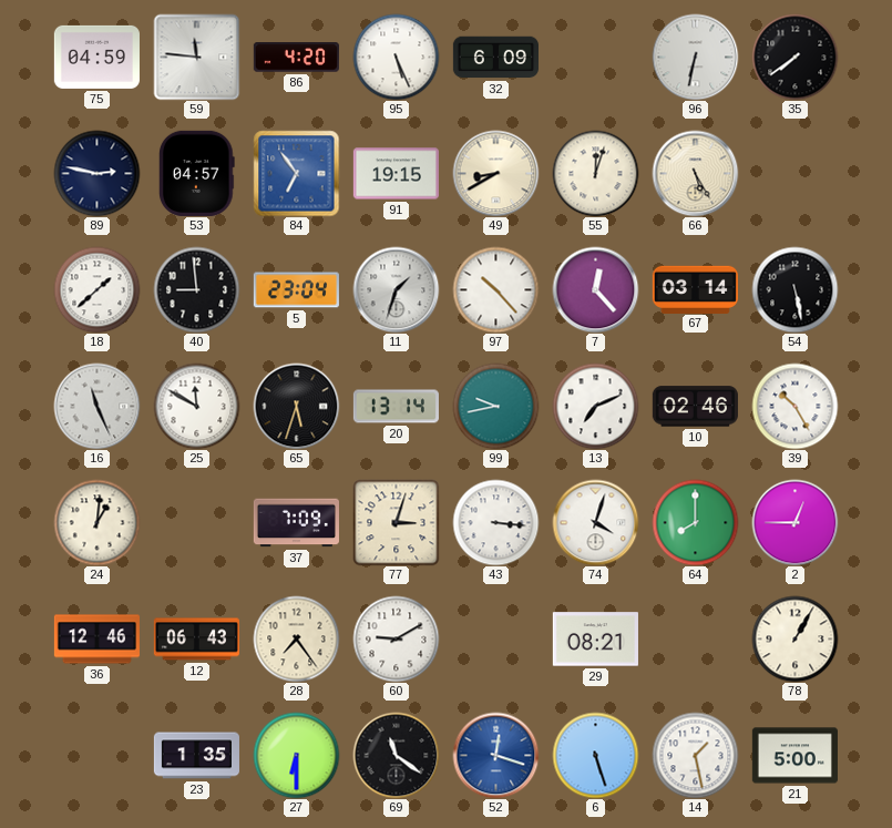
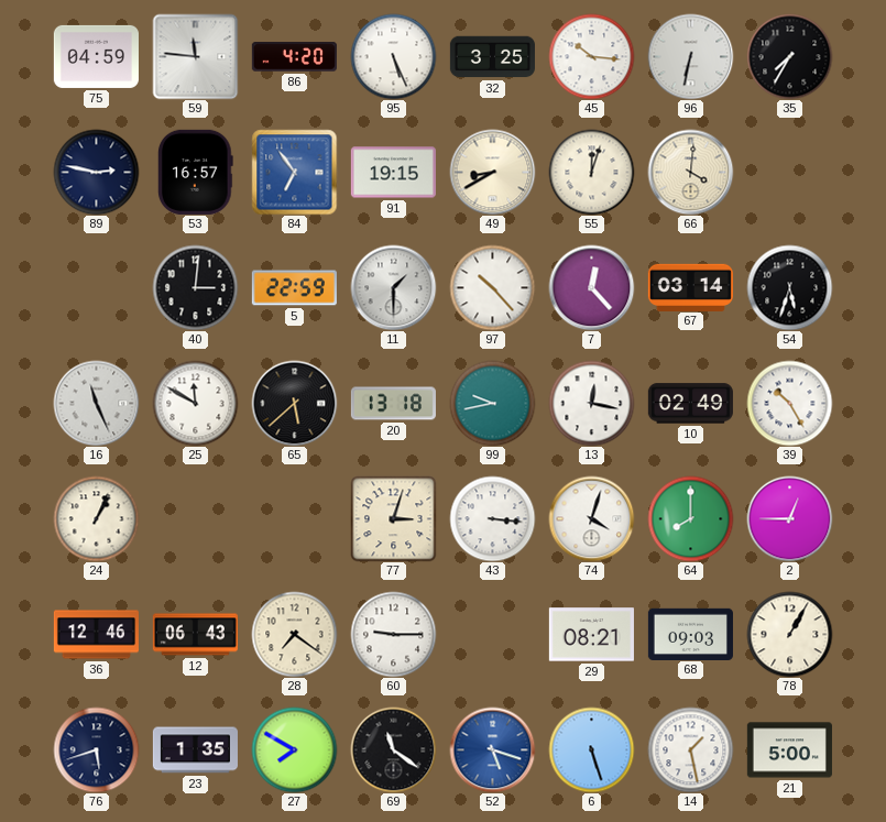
32: 6:09 -> 3:25 (492, 57)
45: none -> 10:16 (591, 56)
35: 7:39 -> 7:35 (789, 56)
53: 04:57 -> 16:57 (195, 172)
66: 5:25 -> 4:01 (690, 172)
18: 1:38 -> none (96, 289)
40: 8:59 -> 3:01 (195, 287)
5: 23:04 -> 22:59 (294, 288)
11: 1:33 -> 1:30 (393, 287)
54: 5:28 -> 5:33 (789, 287)
65: 5:33 -> 5:38 (294, 403)
20: 13:14 -> 13:18 (393, 404)
13: 7:11 -> 12:17 (591, 403)
10: 02:46 -> 02:49 (690, 404)
24: 1:01 -> 1:04 (96, 518)
37: 7:09 -> none (296, 523)
28: 7:24 -> 7:21 (294, 634)
60: 9:10 -> 9:15 (393, 634)
68: none -> 09:03 (690, 634)
76: none -> 5:42 (96, 749)
27: 6:30 -> 7:50 (294, 749)
52: 12:18 -> 5:18 (492, 749)
